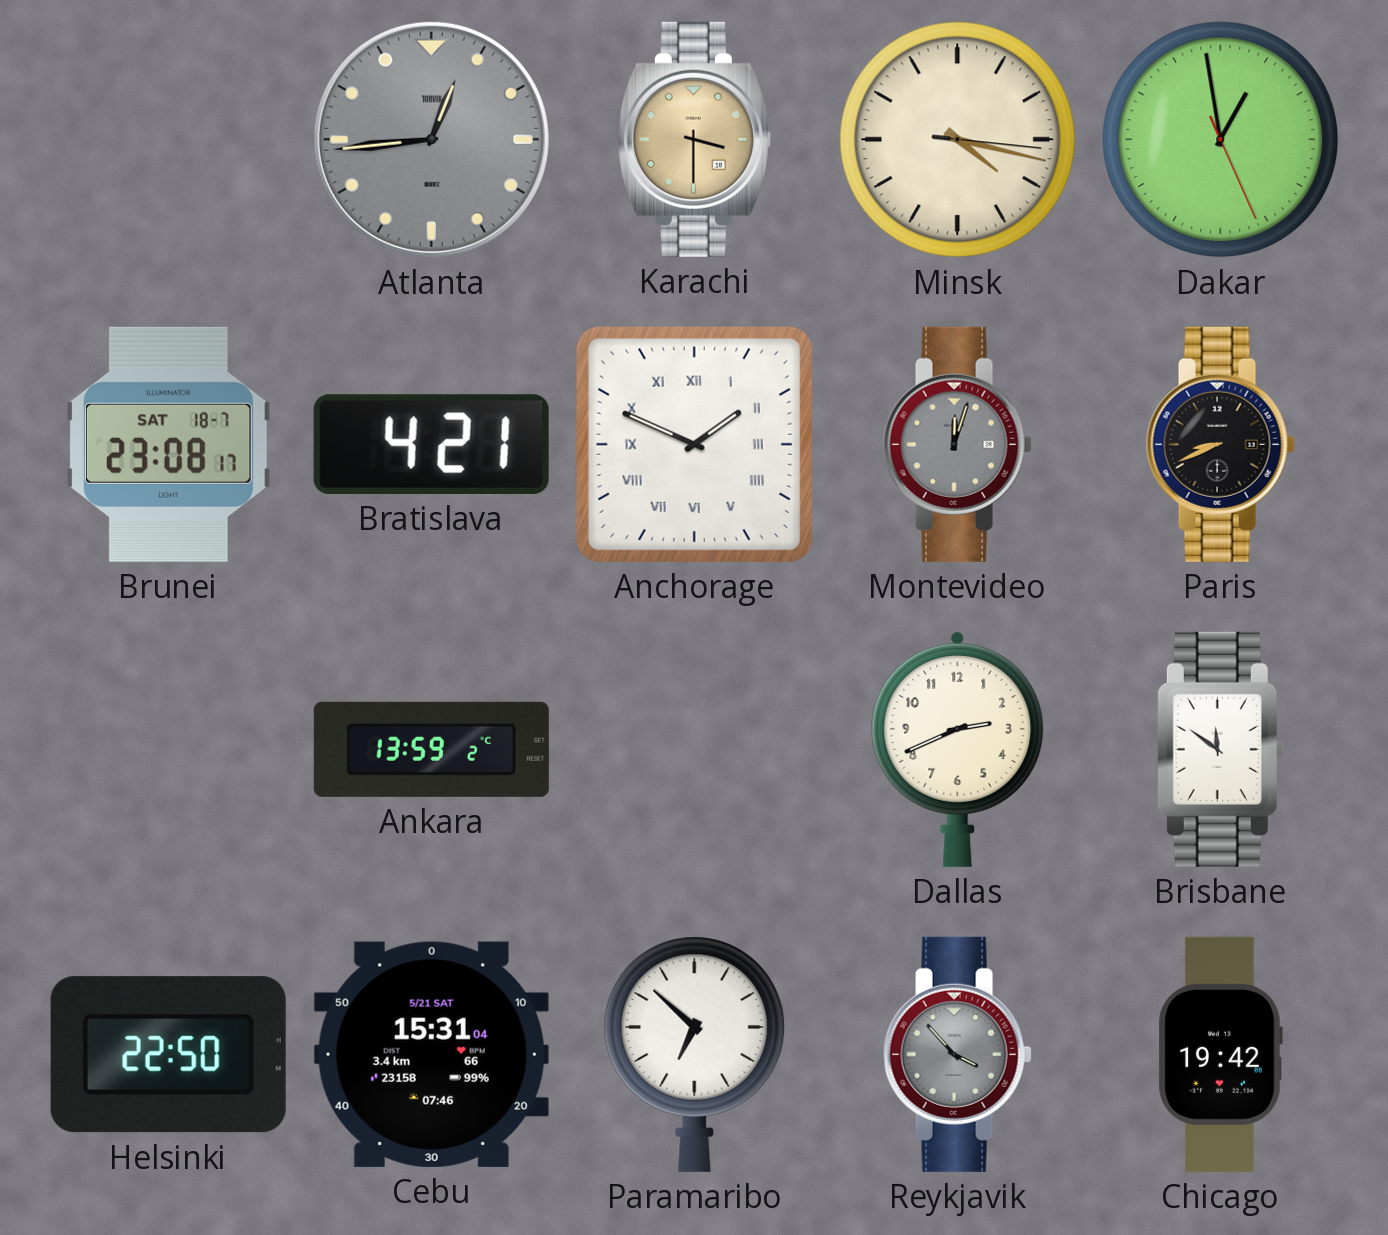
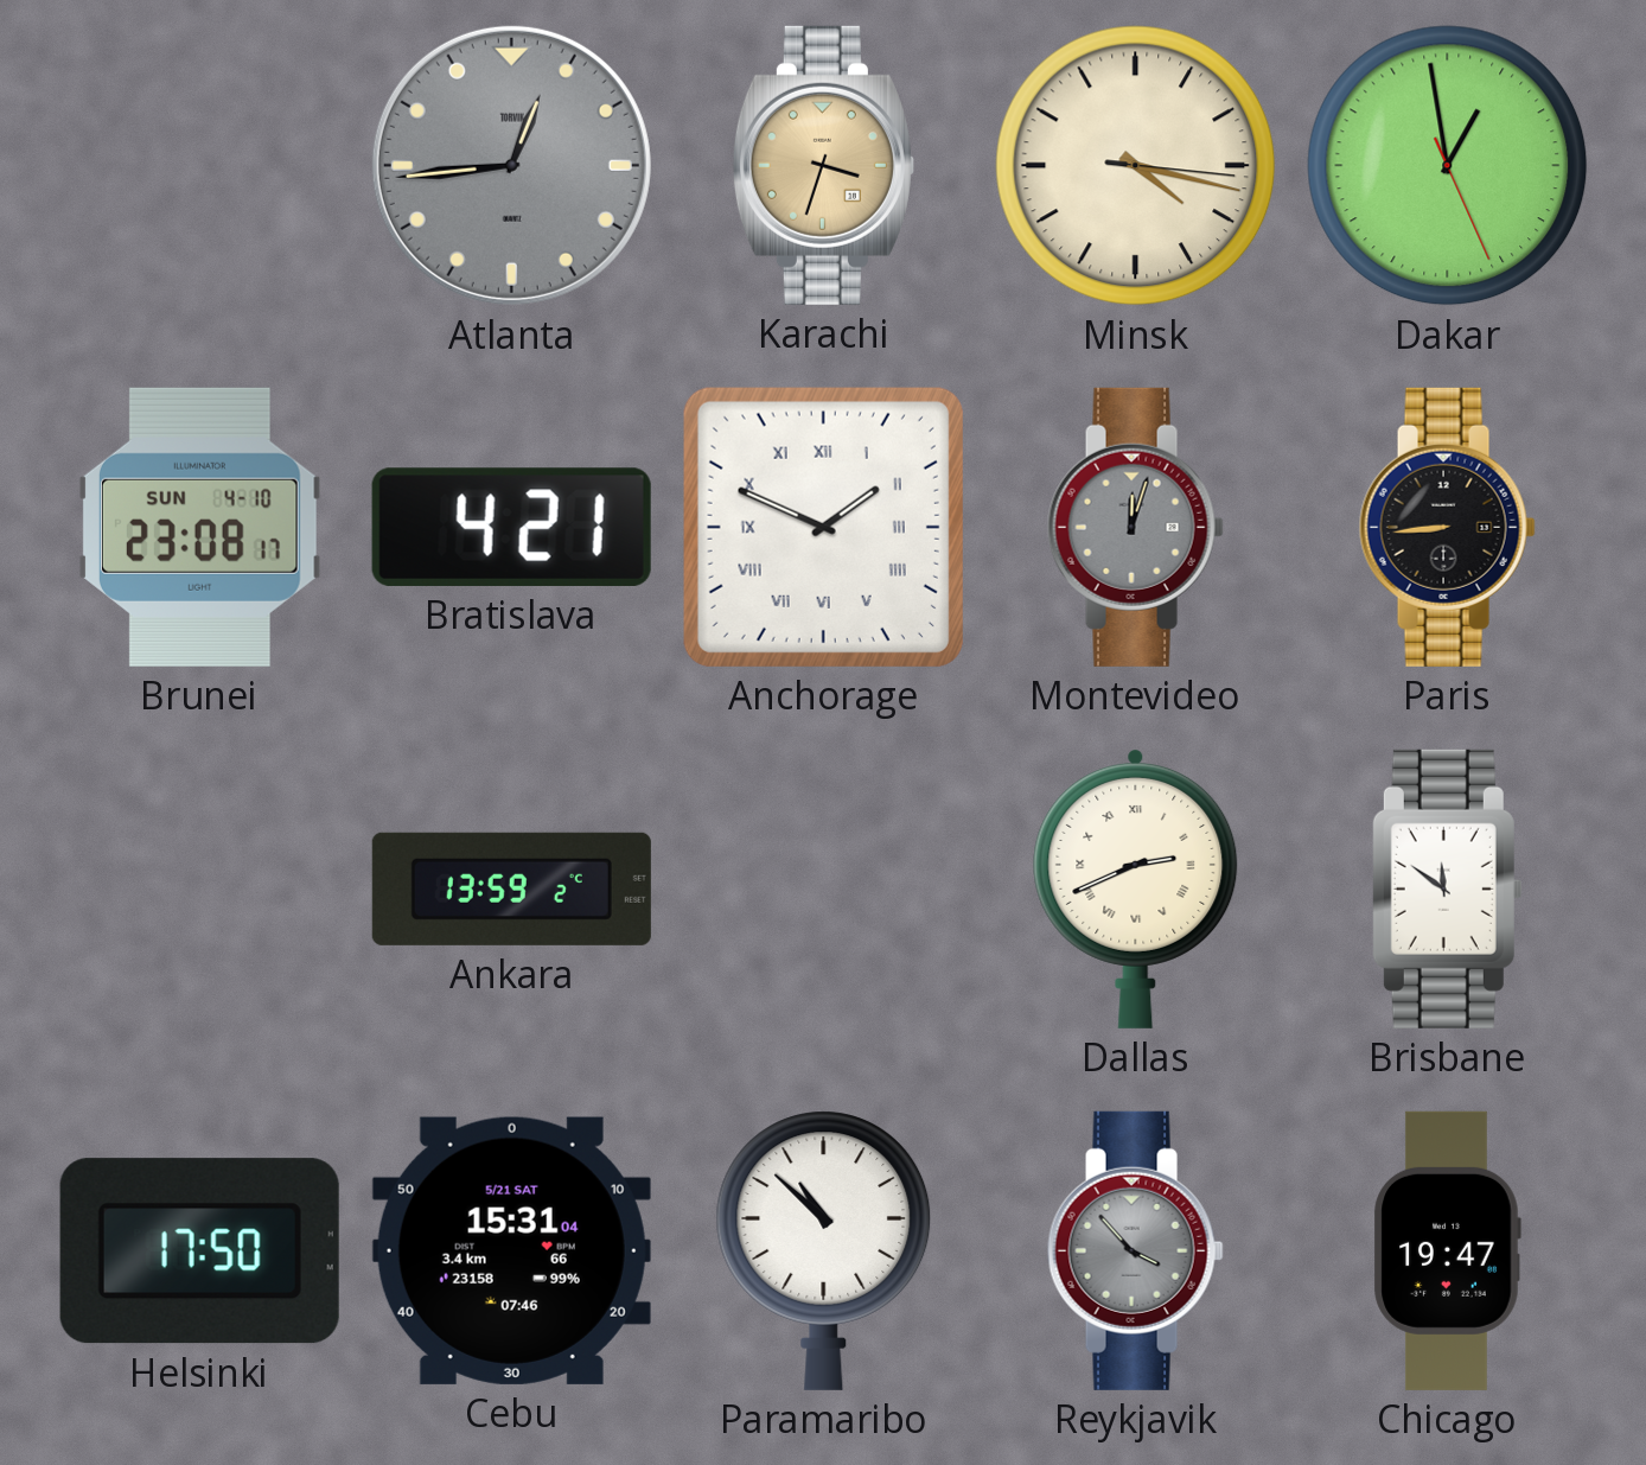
Karachi: 3:30 -> 3:33 (823, 165)
Brunei date: SAT 18-7 -> SUN 4-10 (199, 527)
Paris: 8:41 -> 8:44 (1447, 527)
Dallas numerals: Arabic -> Roman (1136, 888)
Helsinki: 22:50 -> 17:50 (199, 1251)
Paramaribo: 6:52 -> 10:52 (824, 1250)
Chicago: 19:42 -> 19:47 (1447, 1250)
